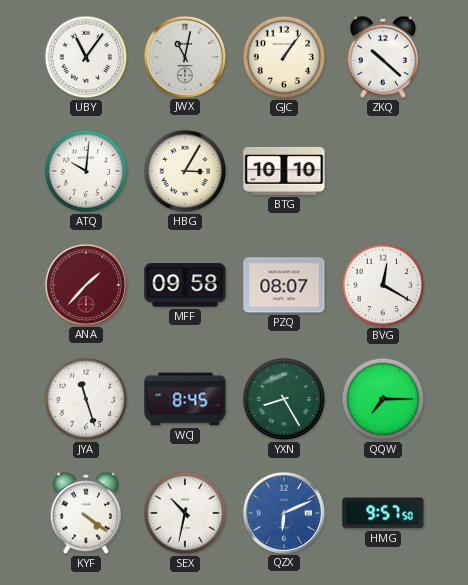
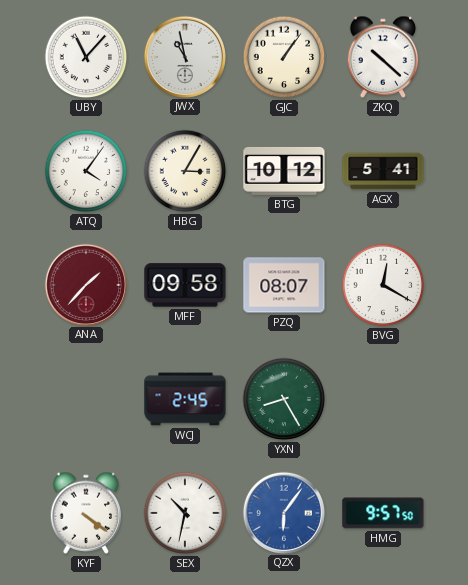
UBY: 11:06 -> 11:07 (86, 57)
JWX: 11:02 -> 10:58 (184, 56)
ATQ: 10:01 -> 4:06 (86, 171)
BTG: 10:10 -> 10:12 (284, 171)
AGX: none -> 5:41 (383, 171)
JYA: 11:27 -> none (86, 399)
WCJ: 8:45 -> 2:45 (185, 399)
QQW: 7:15 -> none (383, 399)
QZX: 6:11 -> 6:06 (283, 512)
